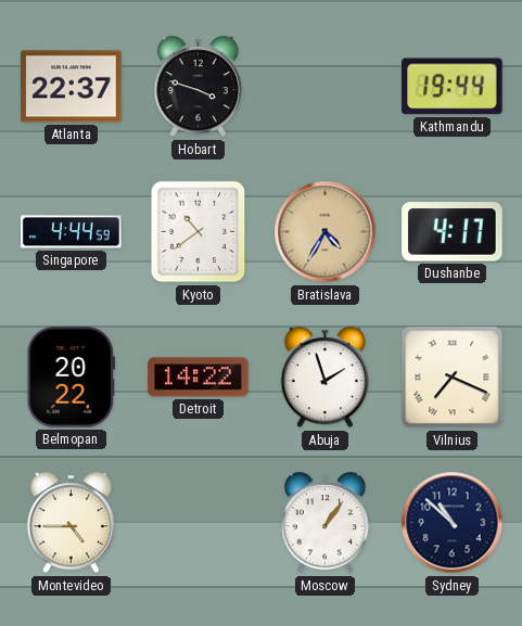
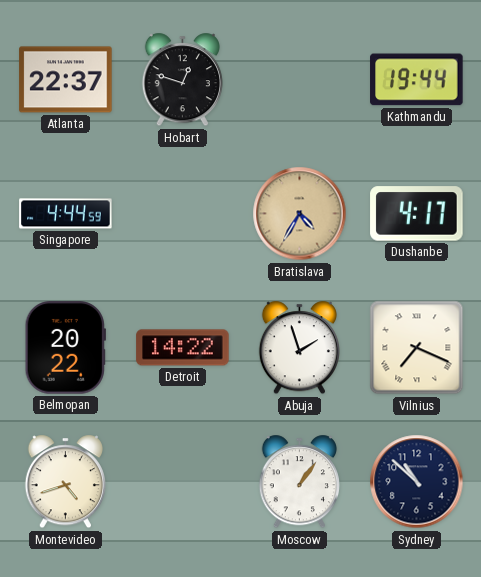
Hobart: 3:48 -> 12:48 (182, 80)
Kyoto: 10:39 -> none (199, 232)
Montevideo: 4:45 -> 4:42 (65, 482)
